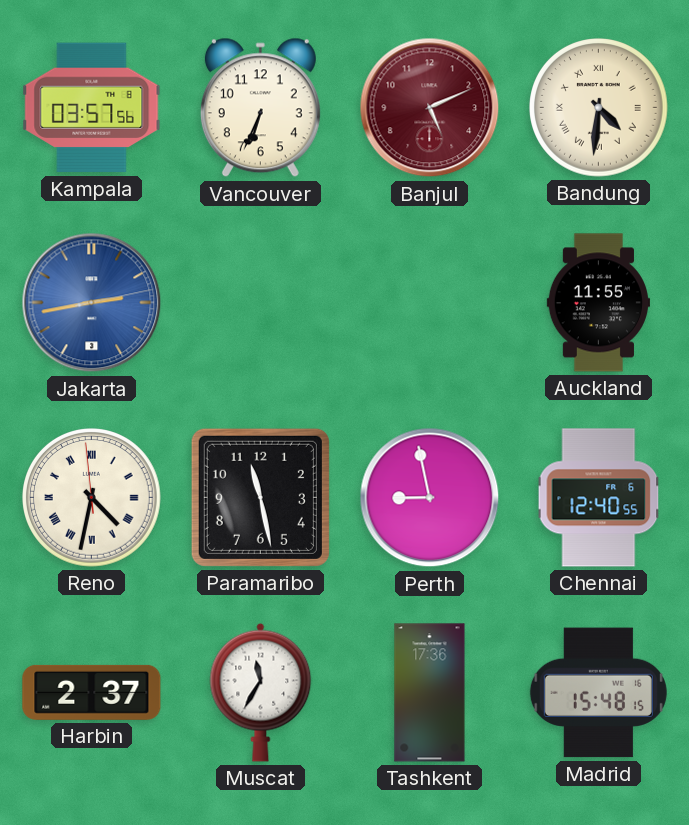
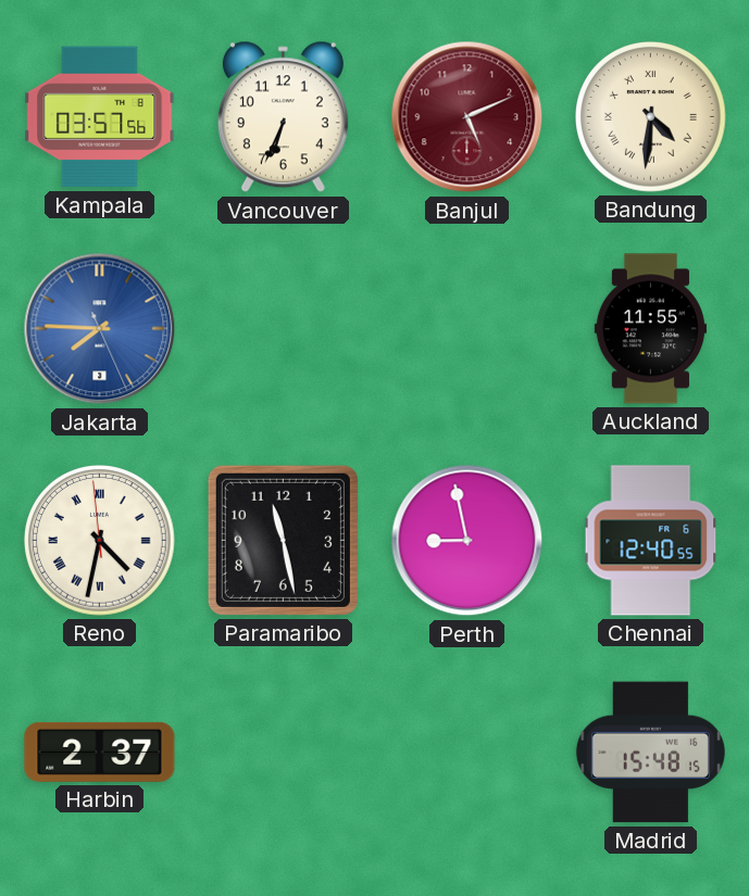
Jakarta: 2:43 -> 7:45 (100, 329)
Muscat: 11:35 -> none (261, 692)
Tashkent: 17:36 -> none (430, 693)
